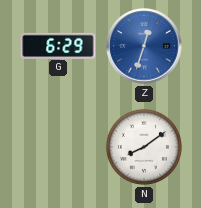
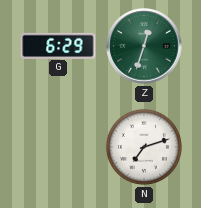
Z dial: blue -> green (144, 46)
N: 8:09 -> 7:12 (144, 147)
